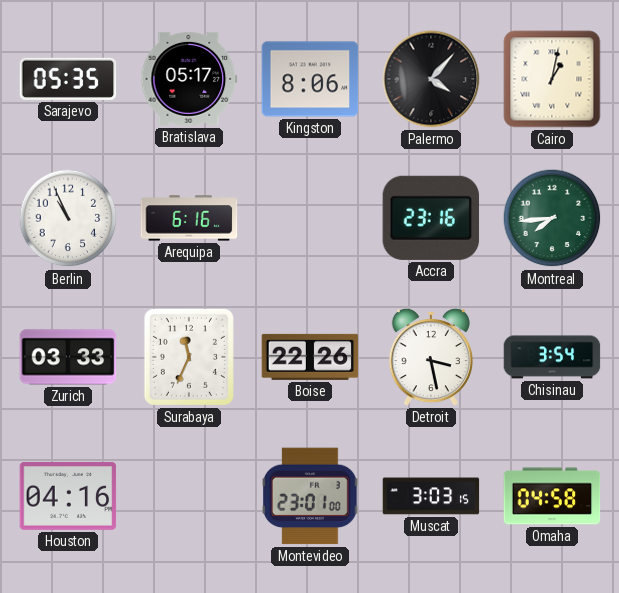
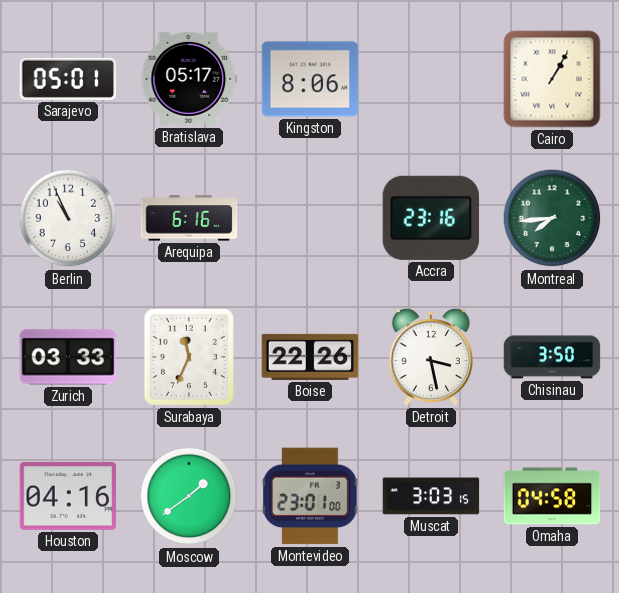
Sarajevo: 05:35 -> 05:01 (68, 79)
Palermo: 4:07 -> none (431, 79)
Cairo: 1:02 -> 1:05 (552, 79)
Chisinau: 3:54 -> 3:50 (552, 357)
Moscow: none -> 1:39 (189, 496)
